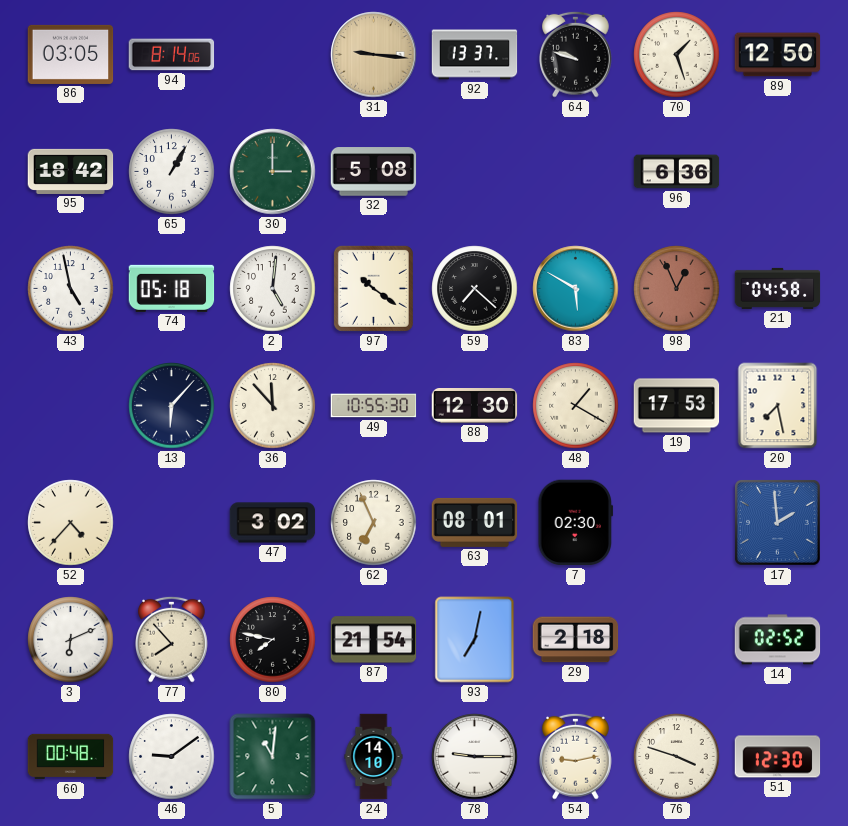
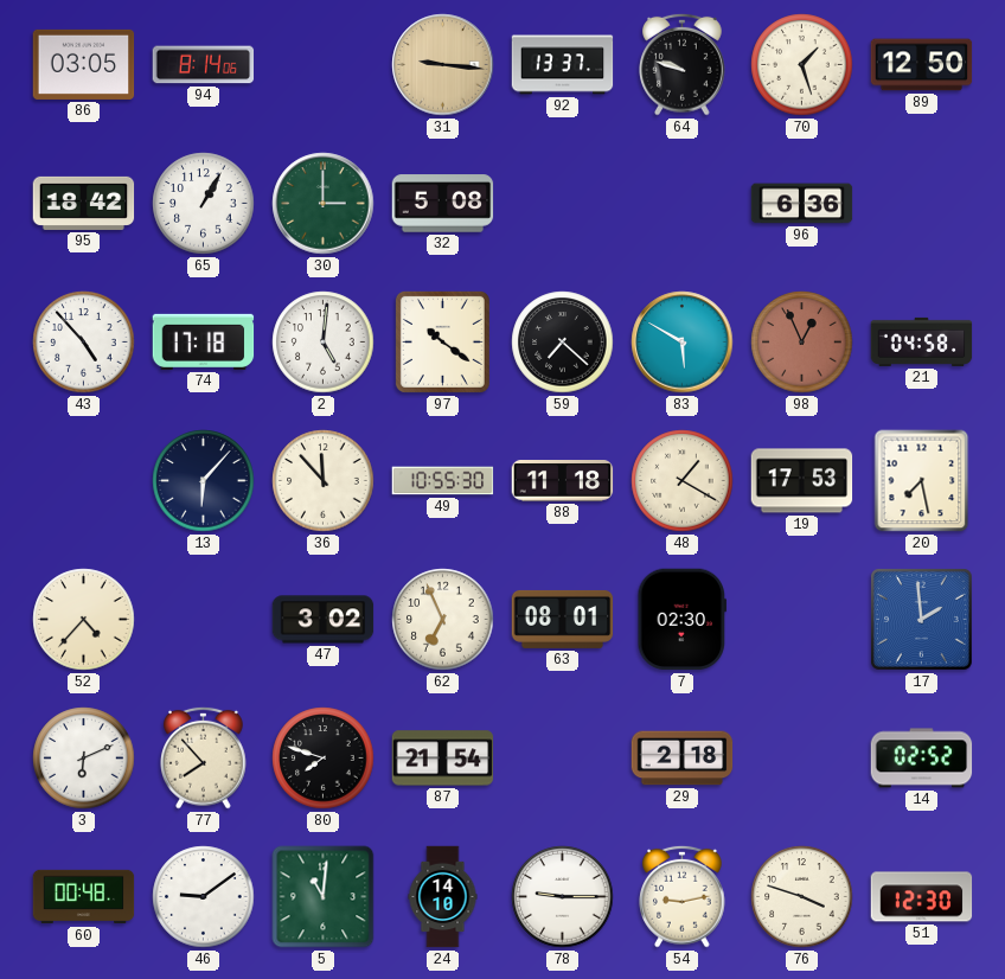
43: 4:58 -> 4:53 (84, 343)
74: 05:18 -> 17:18 (204, 341)
88: 12:30 -> 11:18 (563, 481)
80: 7:47 -> 7:48 (324, 759)
93: 7:02 -> none (475, 640)
